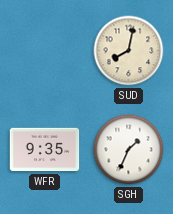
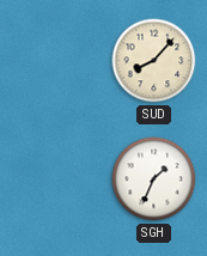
SUD: 8:02 -> 8:07 (154, 61)
WFR: 9:35 -> none (45, 150)
